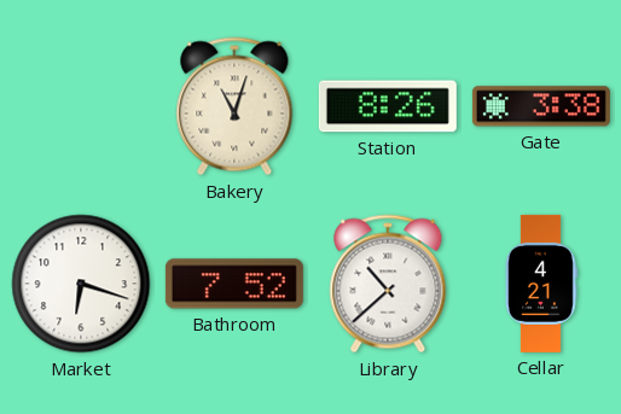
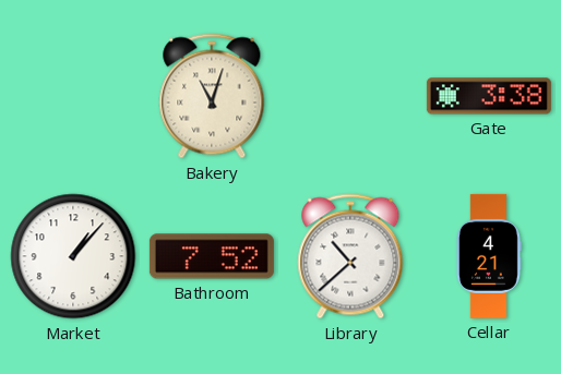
Station: 8:26 -> none (388, 106)
Market: 6:18 -> 1:07 (73, 256)
